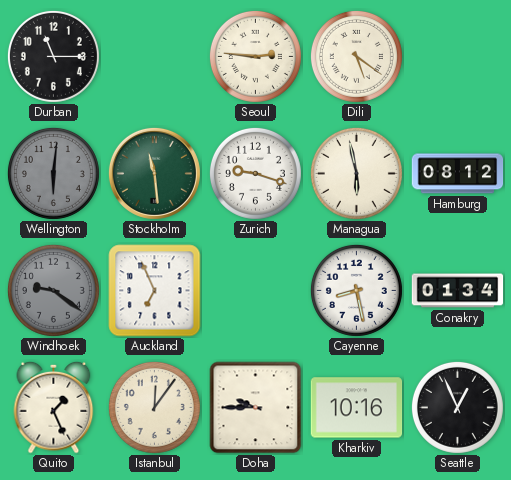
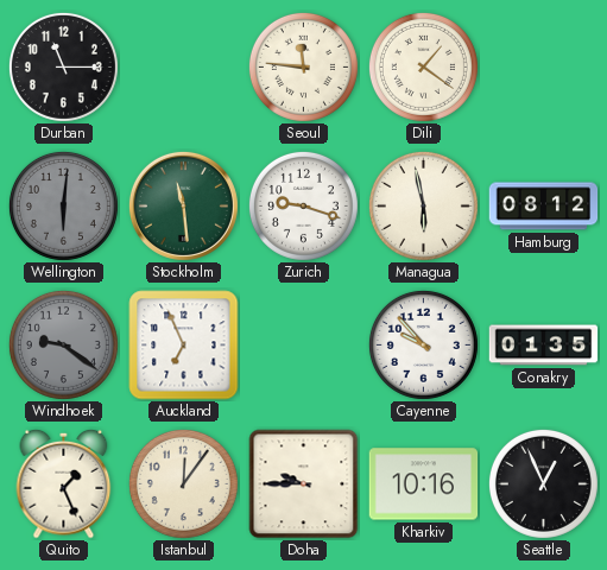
Seoul: 2:46 -> 11:46 (303, 66)
Dili: 5:21 -> 1:21 (423, 66)
Cayenne: 8:28 -> 9:53 (423, 344)
Conakry: 01:34 -> 01:35 (544, 346)
